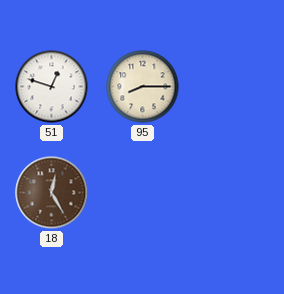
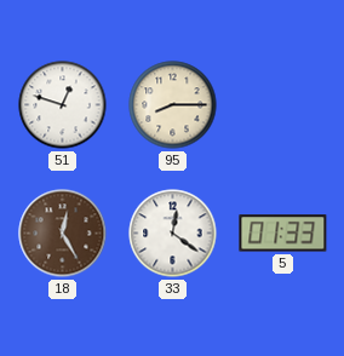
33: none -> 12:21 (173, 234)
5: none -> 01:33 (283, 234)
